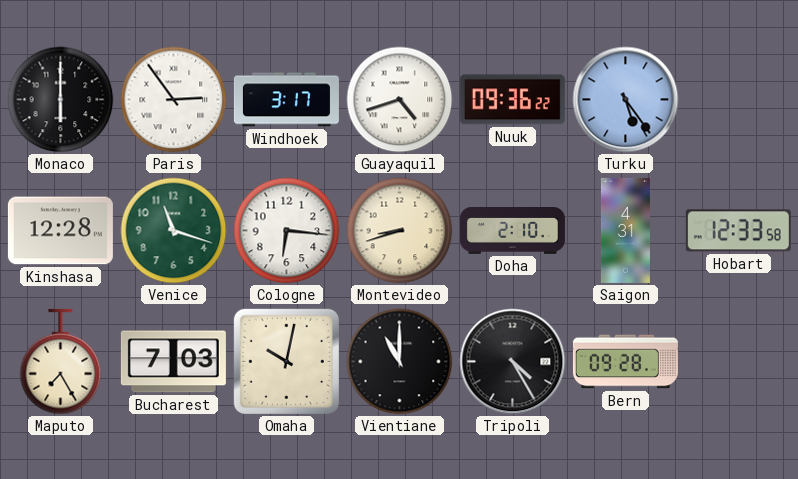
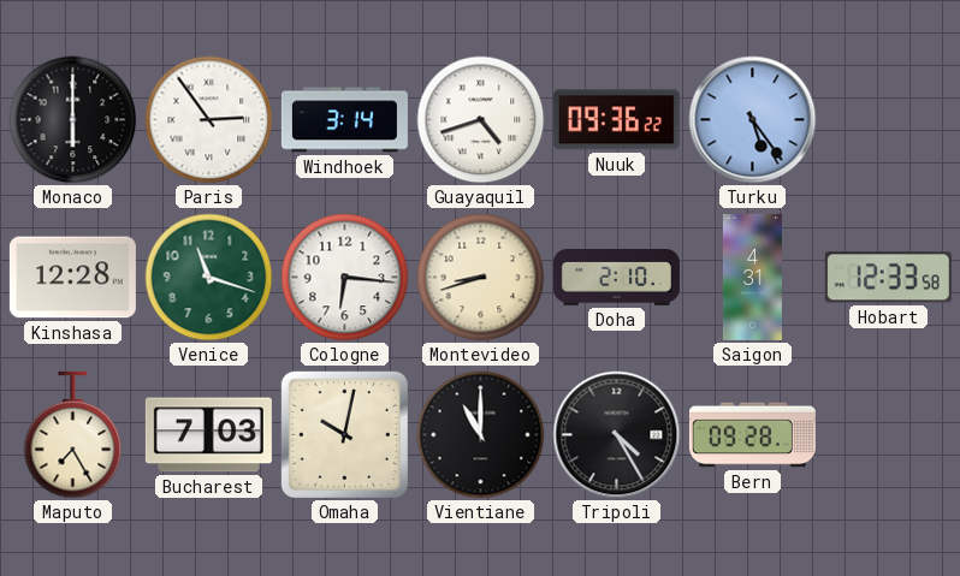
Windhoek: 3:17 -> 3:14 (344, 120)
